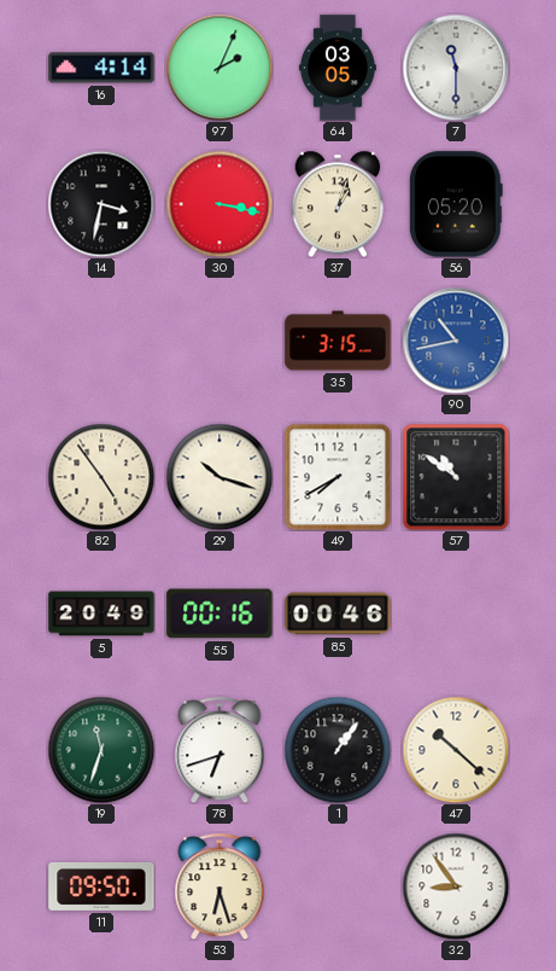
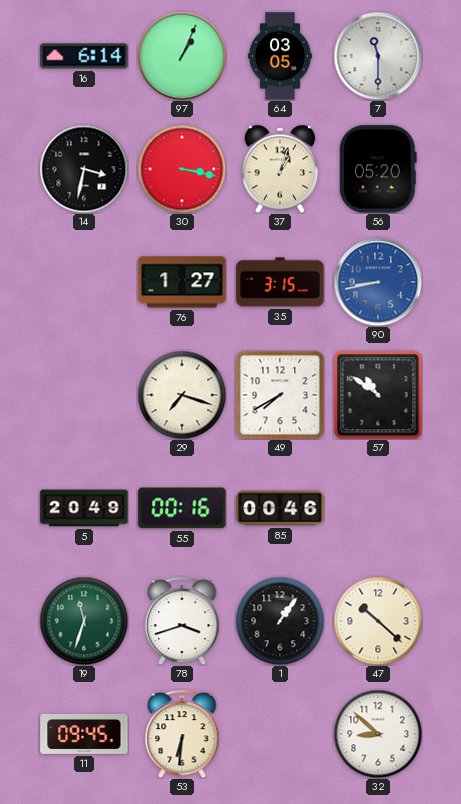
16: 4:14 -> 6:14 (84, 56)
97: 2:04 -> 1:04 (182, 56)
76: none -> 1:27 (182, 282)
90: 10:43 -> 8:43 (378, 282)
82: 4:54 -> none (101, 477)
29: 10:18 -> 7:18 (182, 395)
78: 6:42 -> 3:42 (182, 621)
11: 09:50 -> 09:45 (84, 734)
53: 6:27 -> 6:31 (182, 734)
32: 8:54 -> 8:52 (378, 734)
